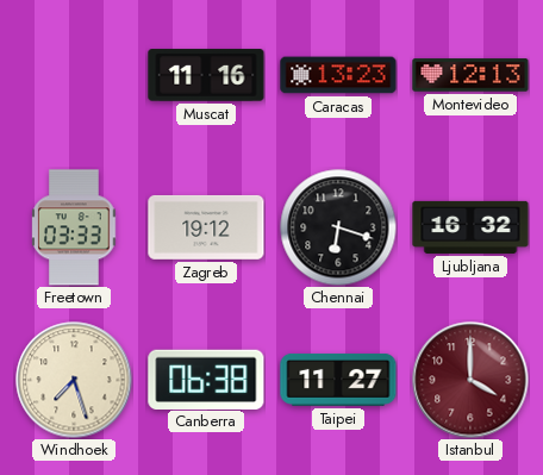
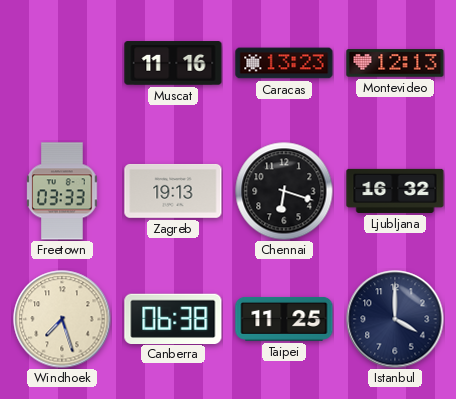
Zagreb: 19:12 -> 19:13 (173, 191)
Taipei: 11:27 -> 11:25 (284, 319)
Istanbul dial: burgundy -> navy (395, 319)
